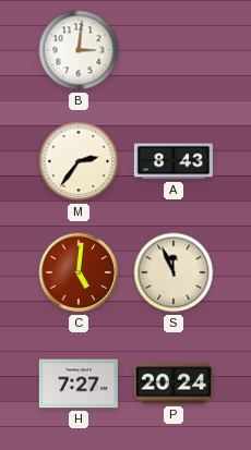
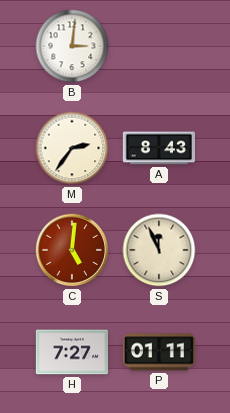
P: 20:24 -> 01:11 (158, 352)
